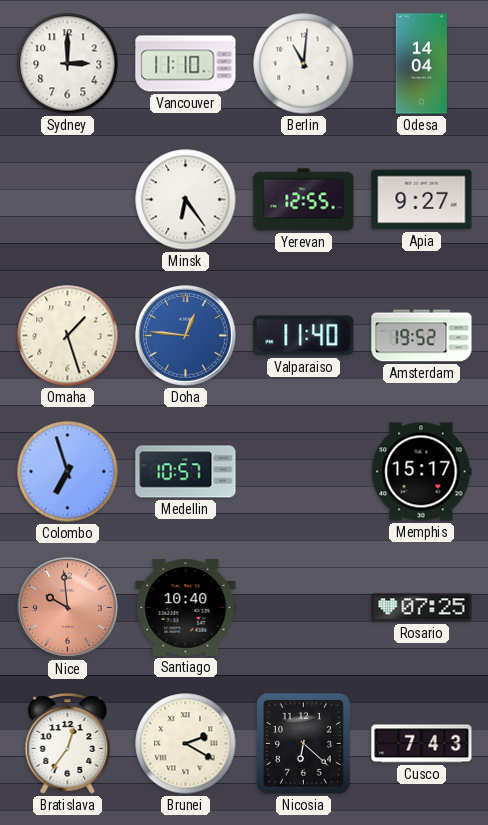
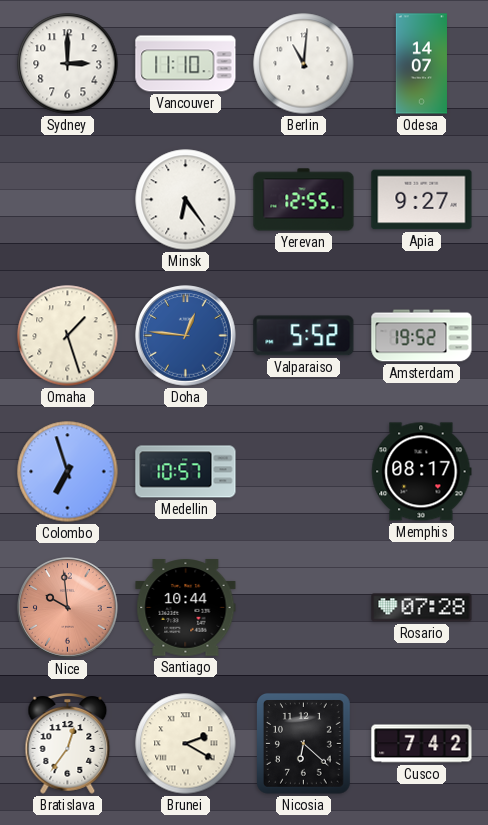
Odesa: 14:04 -> 14:07 (421, 64)
Valparaiso: 11:40 -> 5:52 (304, 336)
Memphis: 15:17 -> 08:17 (422, 472)
Santiago: 10:40 -> 10:44 (186, 608)
Rosario: 07:25 -> 07:28 (422, 608)
Cusco: 7:43 -> 7:42 (422, 744)
